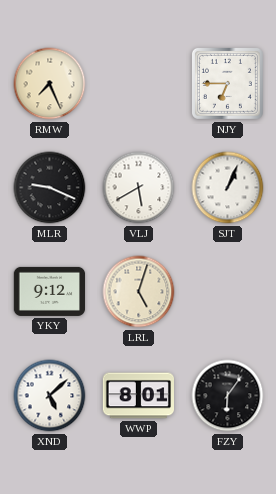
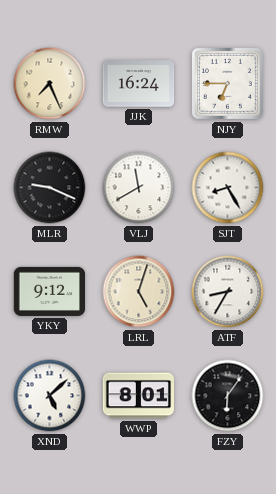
JJK: none -> 16:24 (139, 84)
VLJ: 5:40 -> 11:40 (139, 188)
SJT: 1:04 -> 8:25 (228, 188)
ATF: none -> 8:35 (228, 292)
